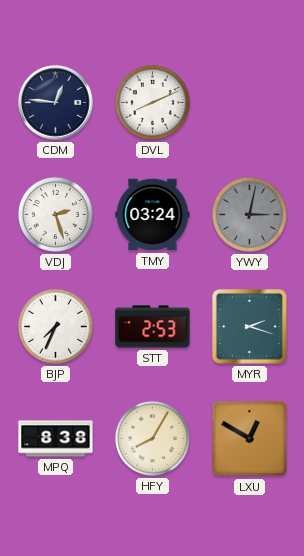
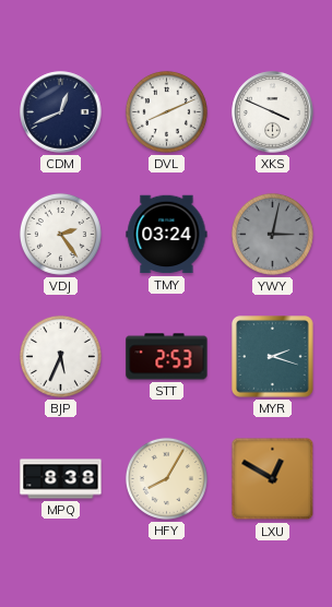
CDM: 12:46 -> 12:41 (61, 112)
XKS: none -> 3:49 (273, 112)
VDJ: 2:27 -> 2:24 (60, 234)
BJP: 7:34 -> 5:34 (60, 356)
